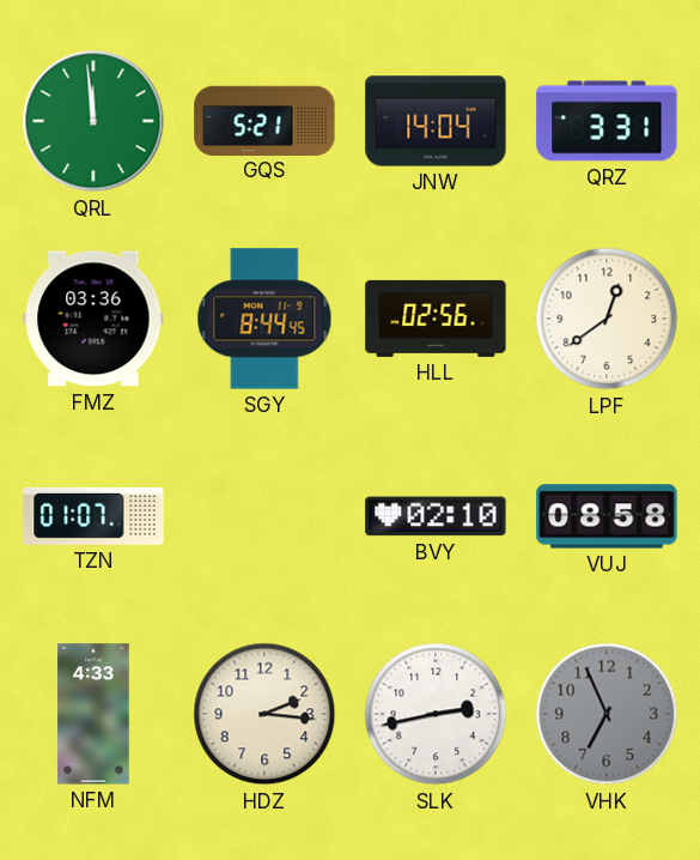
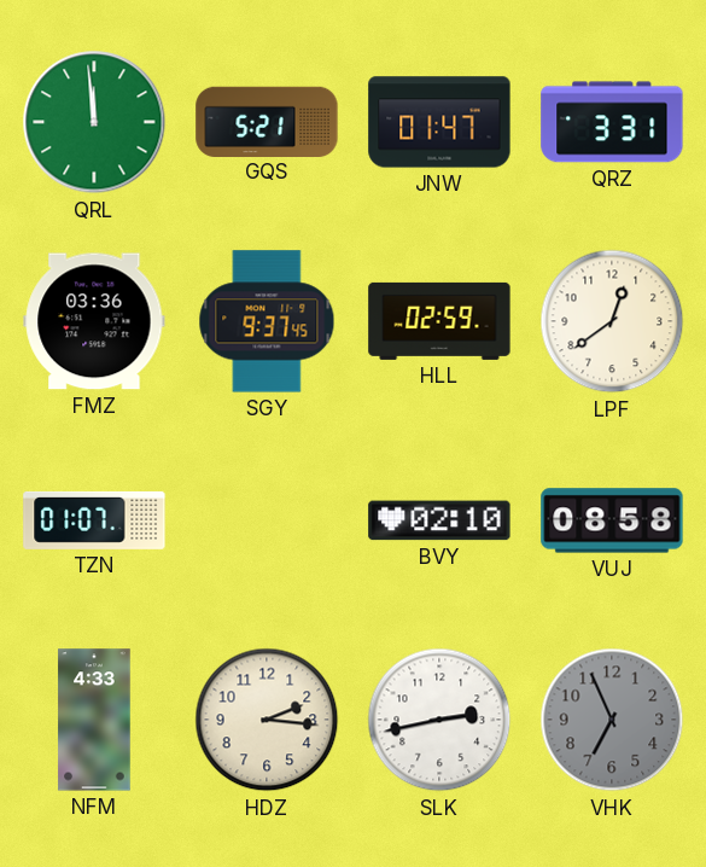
JNW: 14:04 -> 01:47 (439, 122)
SGY: 8:44 -> 9:37 (267, 321)
HLL: 02:56 -> 02:59 (439, 321)
